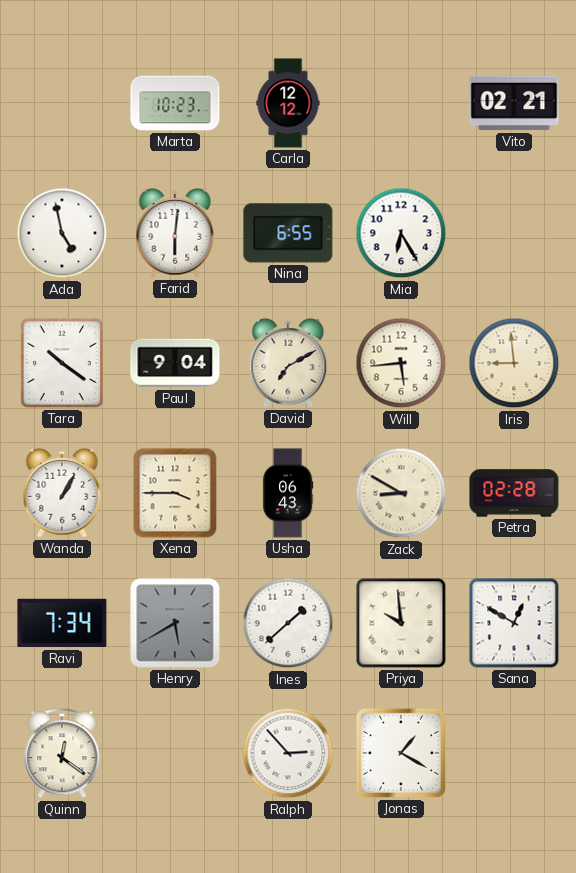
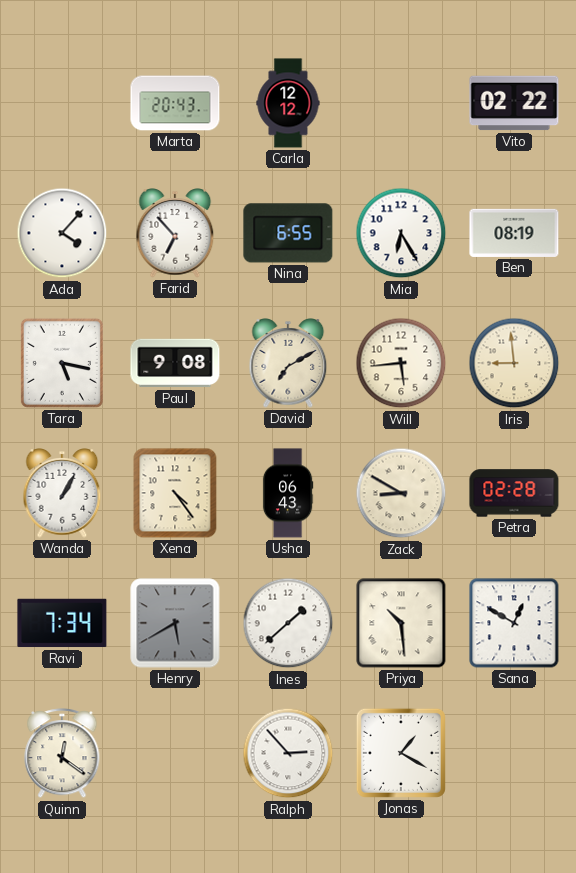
Marta: 10:23 -> 20:43 (175, 103)
Vito: 02:21 -> 02:22 (514, 103)
Ada: 4:58 -> 4:07 (62, 233)
Farid: 6:01 -> 6:53 (175, 233)
Ben: none -> 08:19 (514, 233)
Tara: 10:21 -> 5:17 (62, 363)
Paul: 9:04 -> 9:08 (175, 363)
Xena: 3:45 -> 4:24 (175, 493)
Priya: 9:59 -> 10:29 (401, 623)
